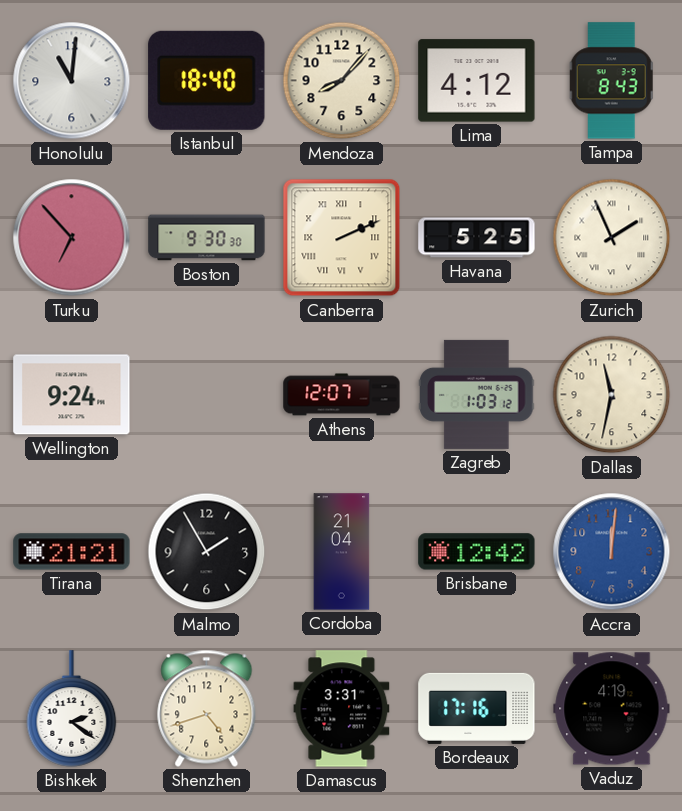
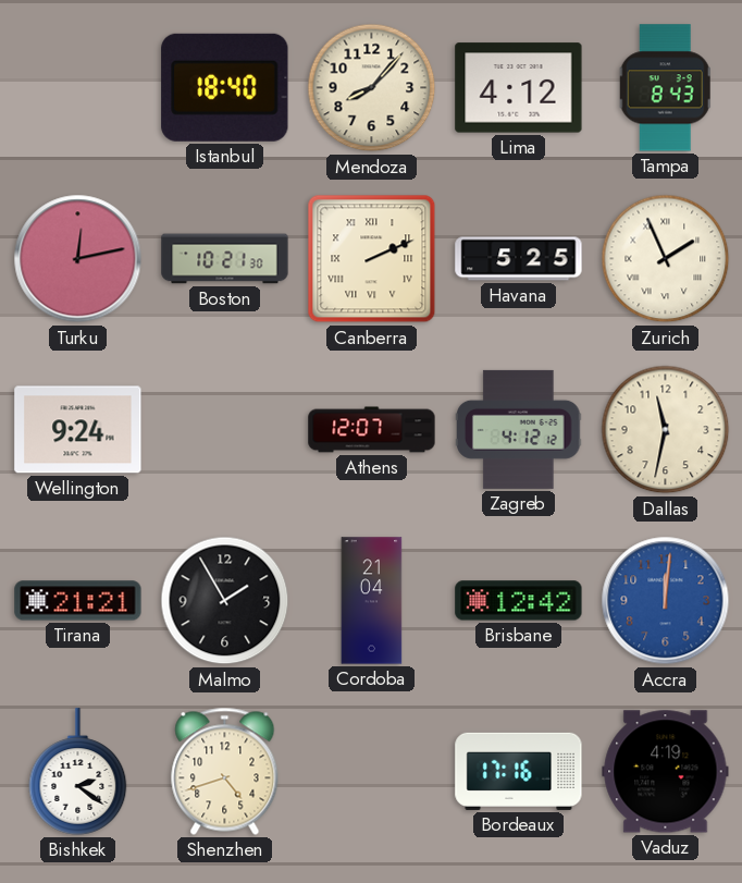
Honolulu: 11:01 -> none (72, 81)
Turku: 6:53 -> 12:13 (78, 259)
Boston: 9:30 -> 10:21 (225, 259)
Zagreb: 1:03 -> 4:12 (519, 429)
Damascus: 3:31 -> none (342, 709)
